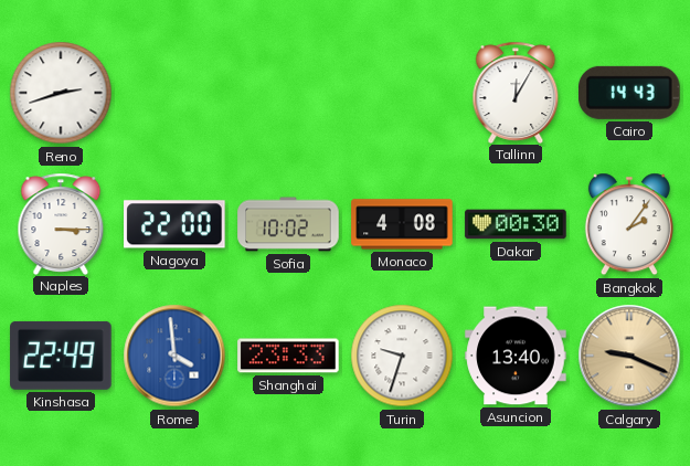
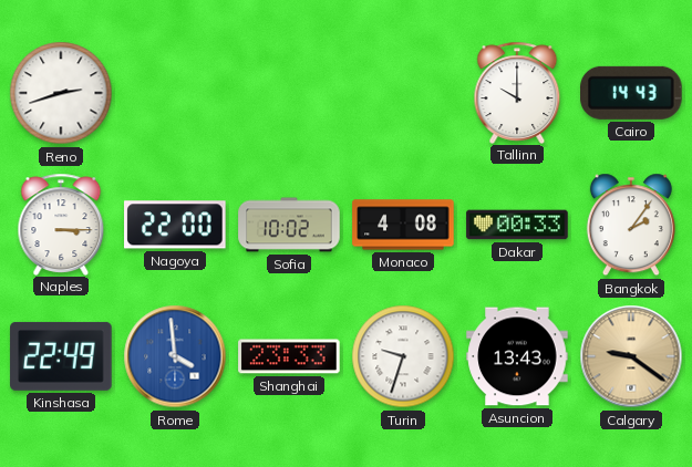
Tallinn: 12:05 -> 10:00 (517, 92)
Dakar: 00:30 -> 00:33 (517, 225)
Asuncion: 13:40 -> 13:43 (517, 356)
Calgary: 9:19 -> 9:21 (631, 356)
